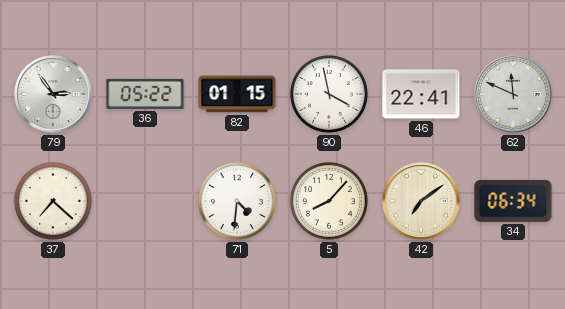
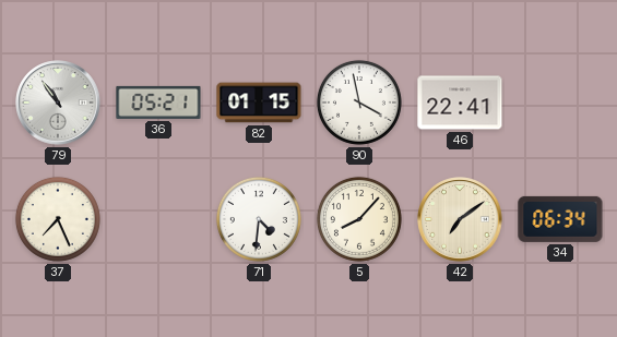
79: 2:54 -> 10:54 (58, 103)
36: 05:22 -> 05:21 (158, 103)
62: 11:49 -> none (513, 94)
37: 7:22 -> 7:26 (58, 219)
